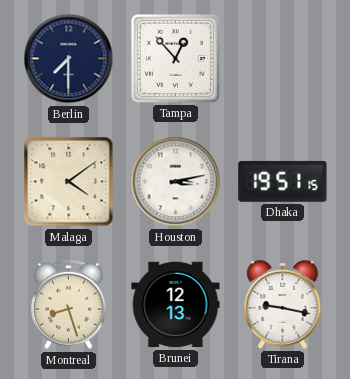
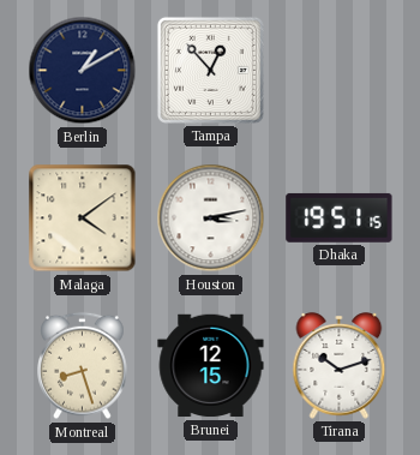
Berlin: 7:30 -> 1:10 (83, 71)
Brunei: 12:13 -> 12:15 (211, 366)
Tirana: 9:17 -> 10:12 (340, 366)
